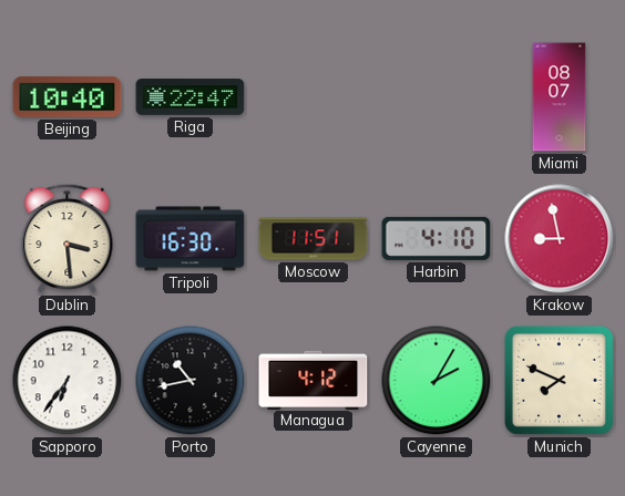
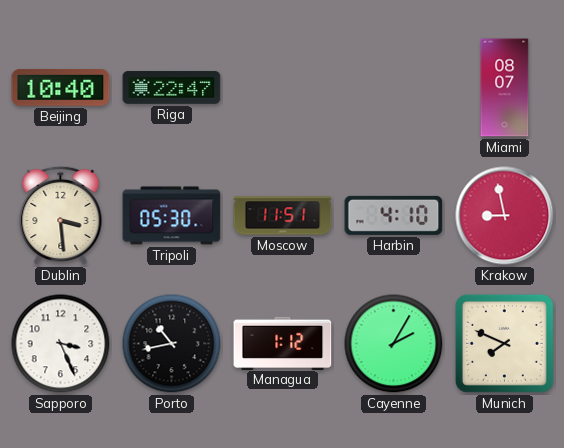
Tripoli: 16:30 -> 05:30 (172, 216)
Sapporo: 6:36 -> 3:26 (61, 344)
Managua: 4:12 -> 1:12 (283, 343)
